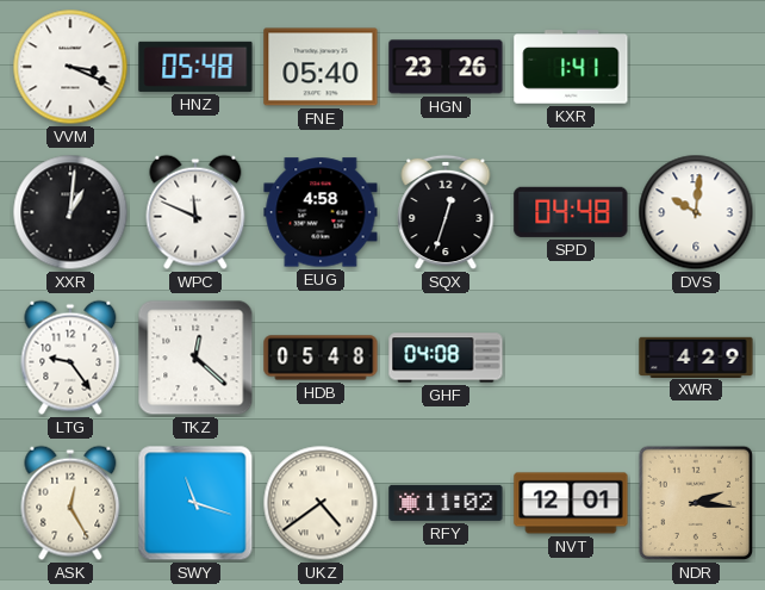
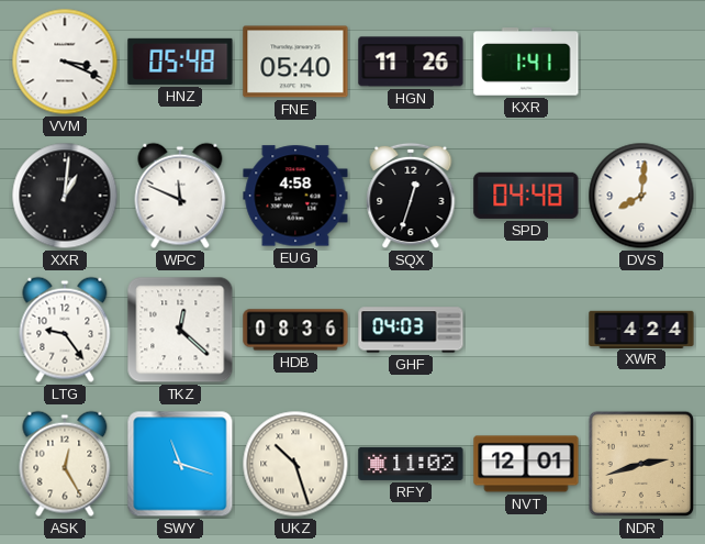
HGN: 23:26 -> 11:26 (411, 62)
DVS: 10:01 -> 8:01 (641, 196)
HDB: 05:48 -> 08:36 (295, 330)
GHF: 04:08 -> 04:03 (411, 330)
XWR: 4:29 -> 4:24 (641, 329)
UKZ: 4:39 -> 10:27 (295, 464)
NDR: 2:16 -> 2:42 (641, 464)
